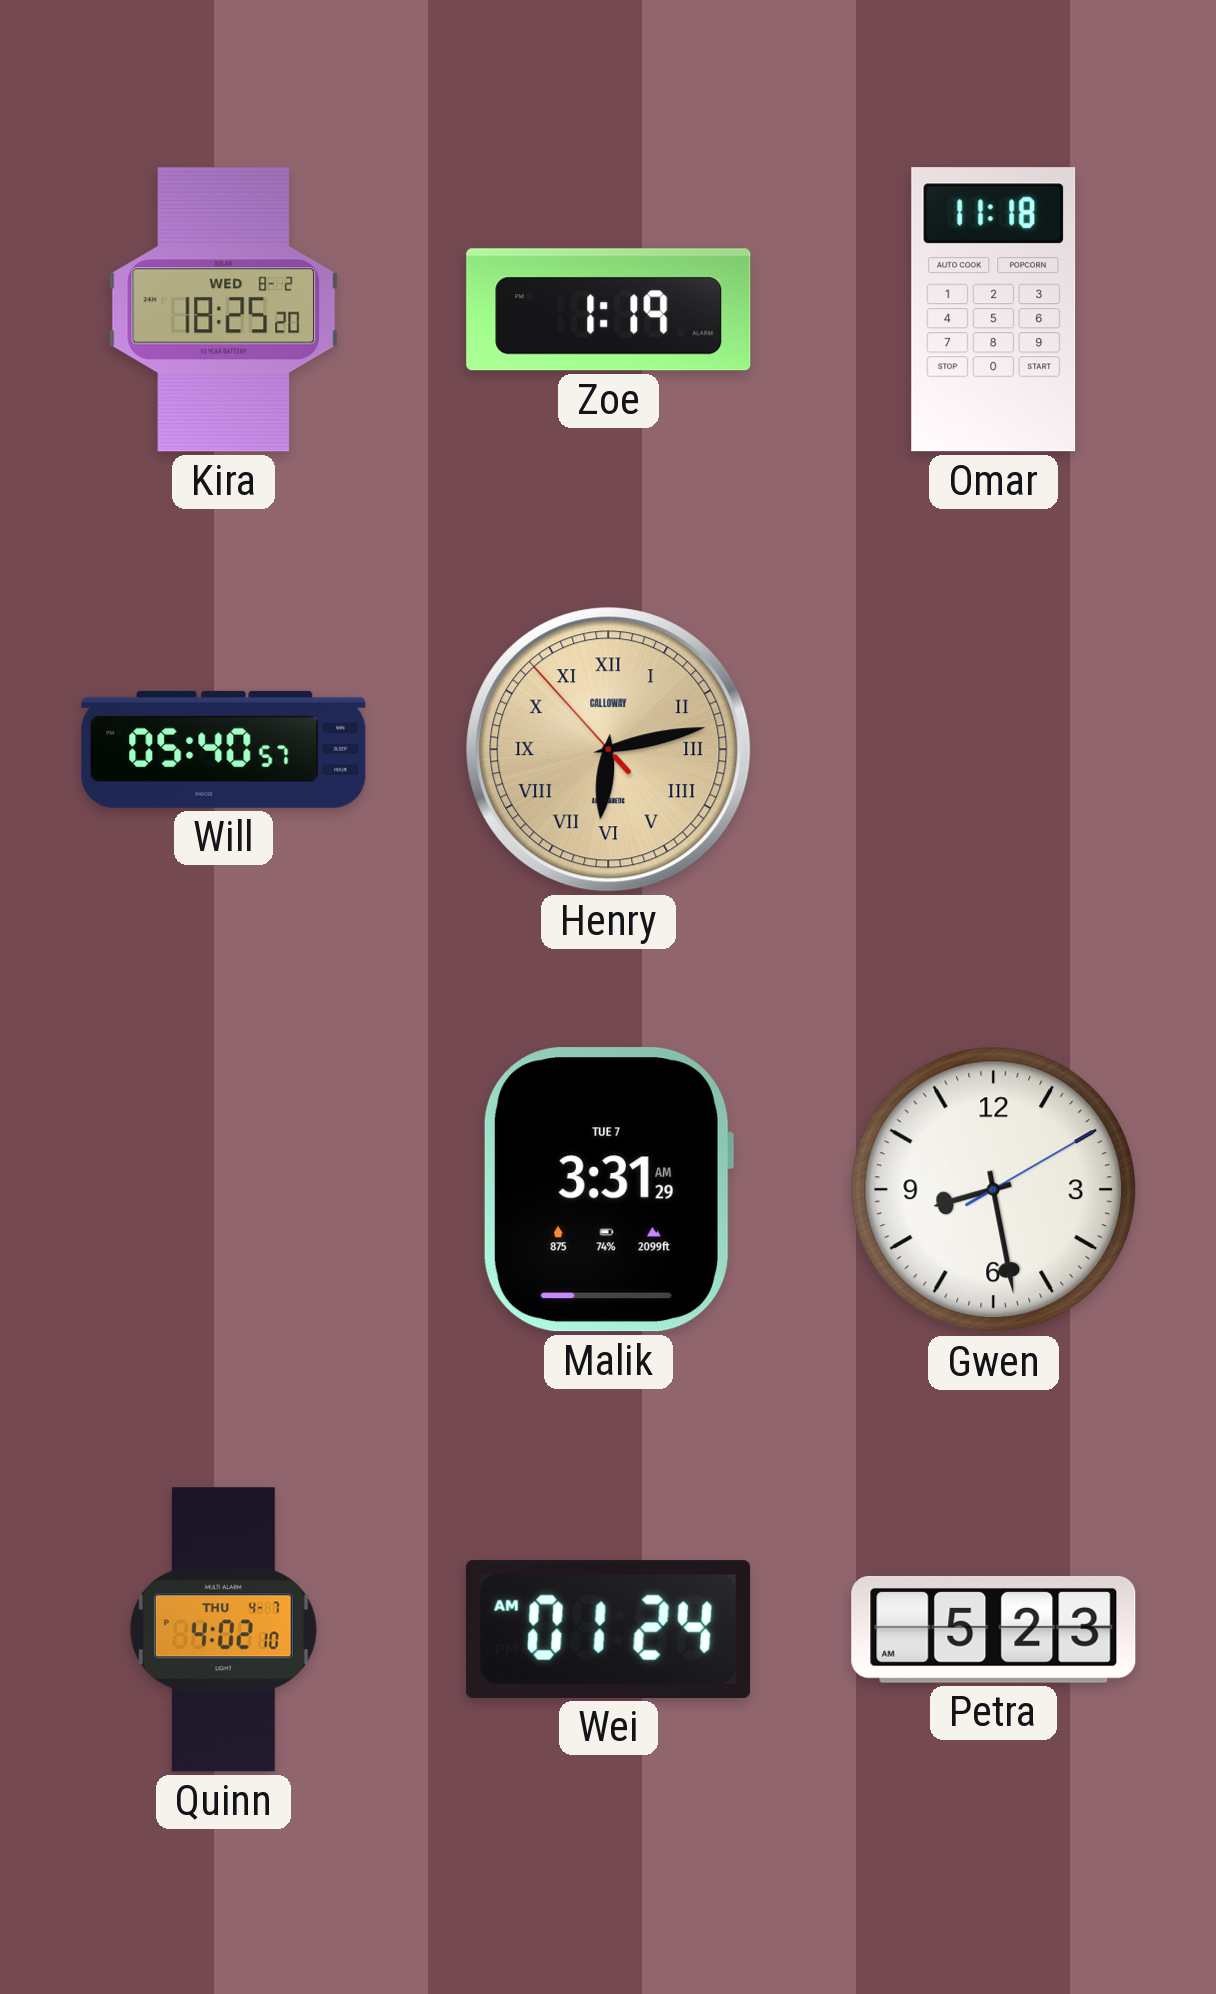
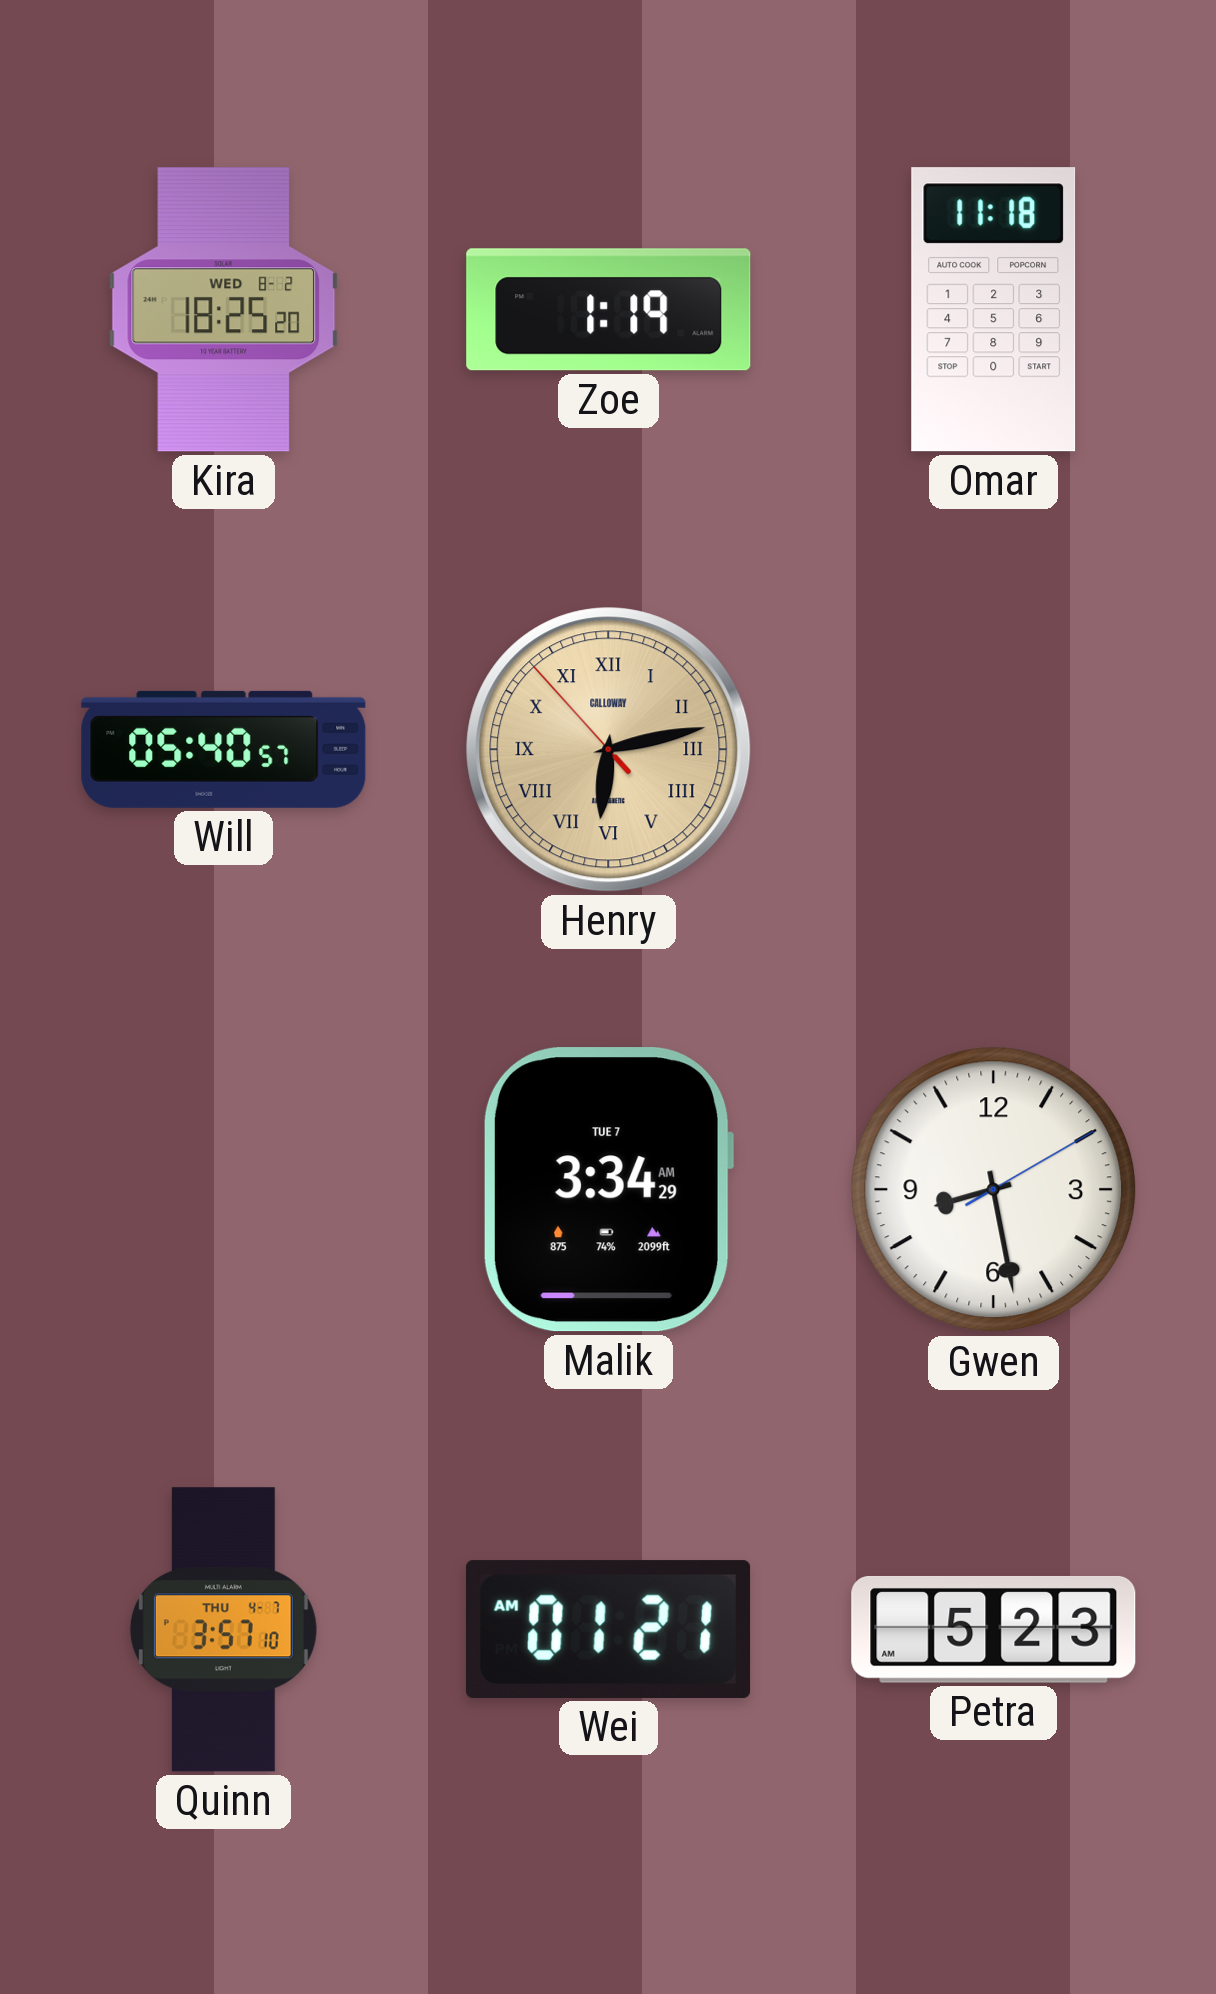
Malik: 3:31 -> 3:34 (608, 1190)
Quinn: 4:02 -> 3:57 (223, 1630)
Wei: 01:24 -> 01:21 (609, 1629)
